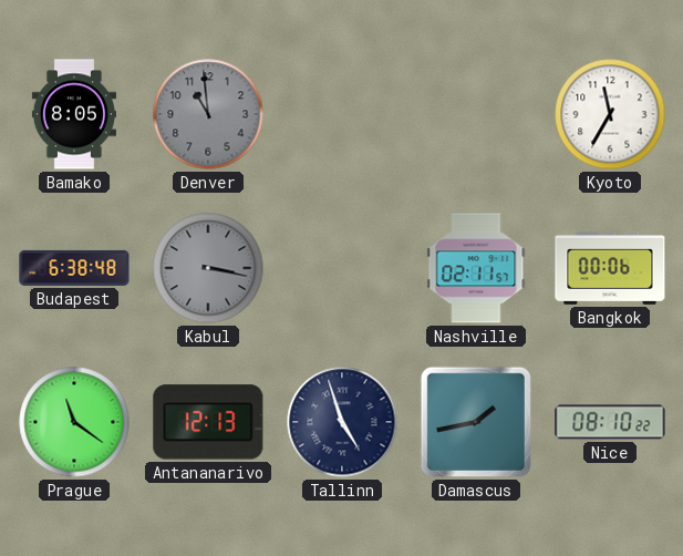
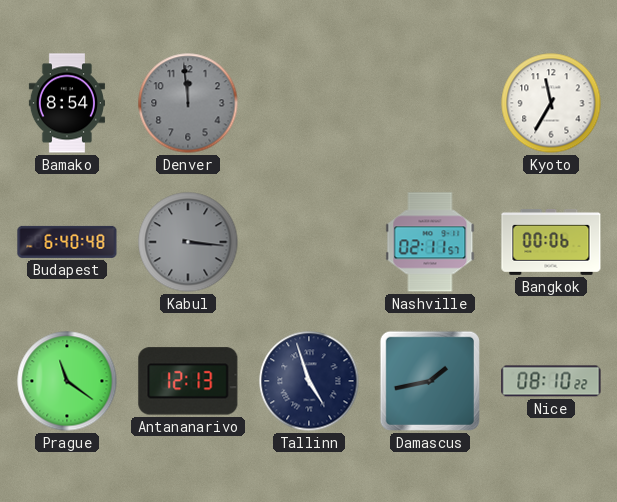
Bamako: 8:05 -> 8:54 (67, 103)
Denver: 10:59 -> 11:59 (188, 103)
Budapest: 6:38 -> 6:40 (67, 242)
Kabul: 3:17 -> 3:16 (188, 242)
